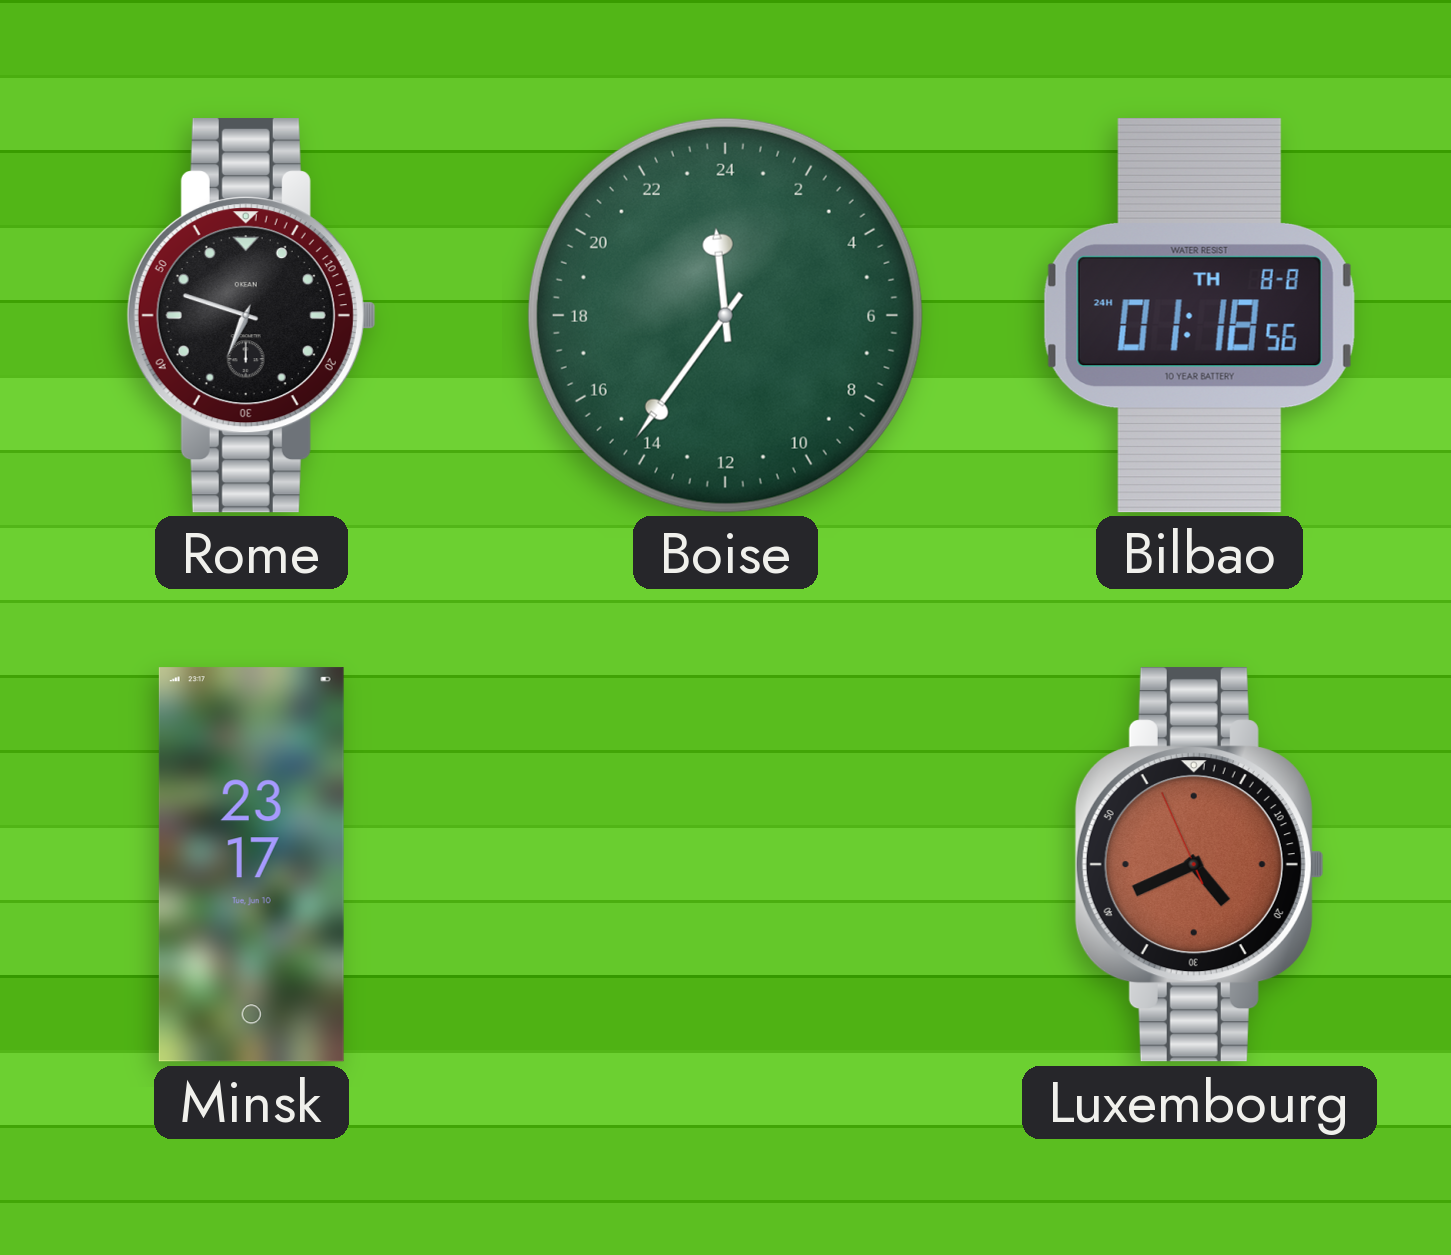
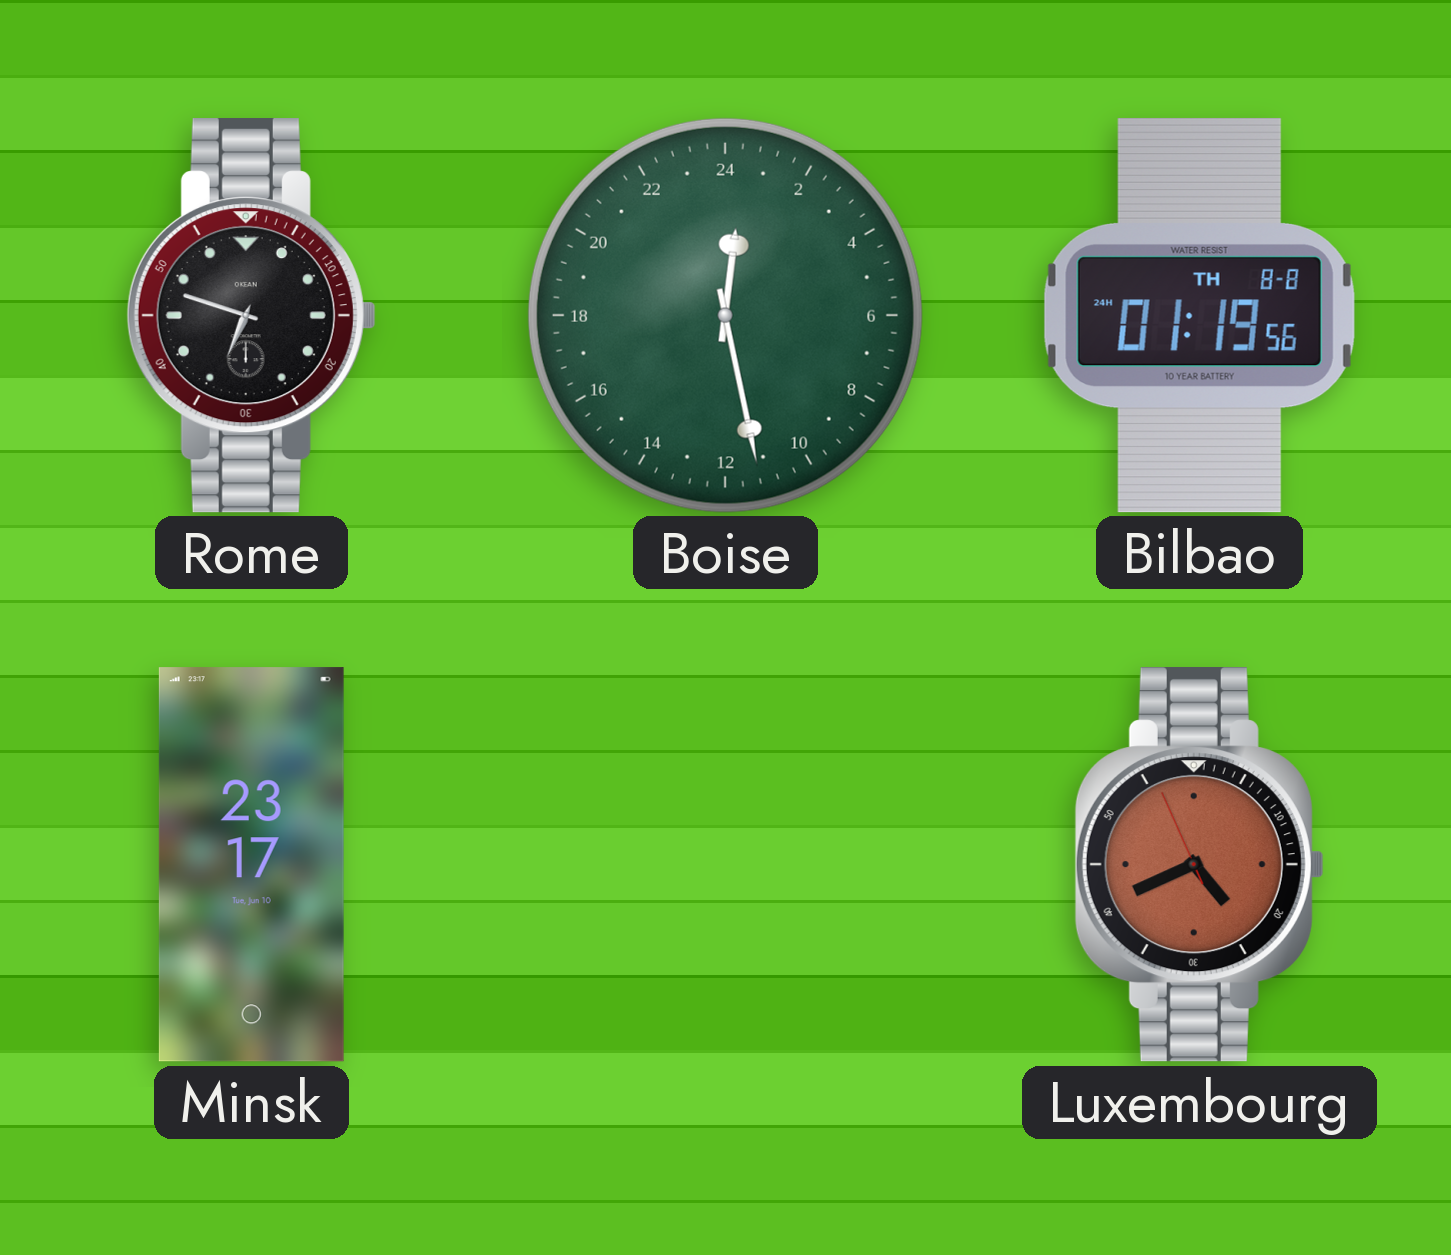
Boise: 23:36 -> 0:28 (725, 315)
Bilbao: 01:18 -> 01:19 (1199, 315)
